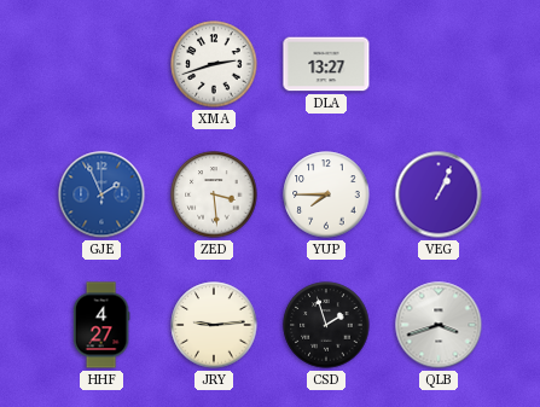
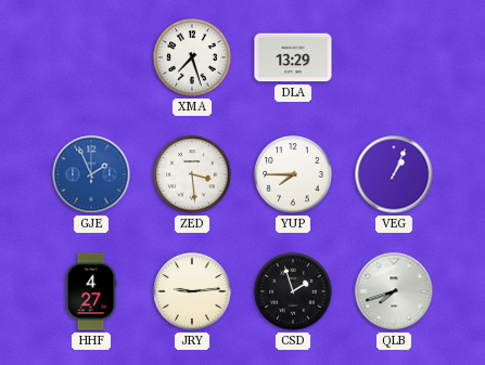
XMA: 2:42 -> 7:27 (192, 57)
DLA: 13:27 -> 13:29 (293, 57)
QLB: 3:42 -> 7:42 (394, 291)
